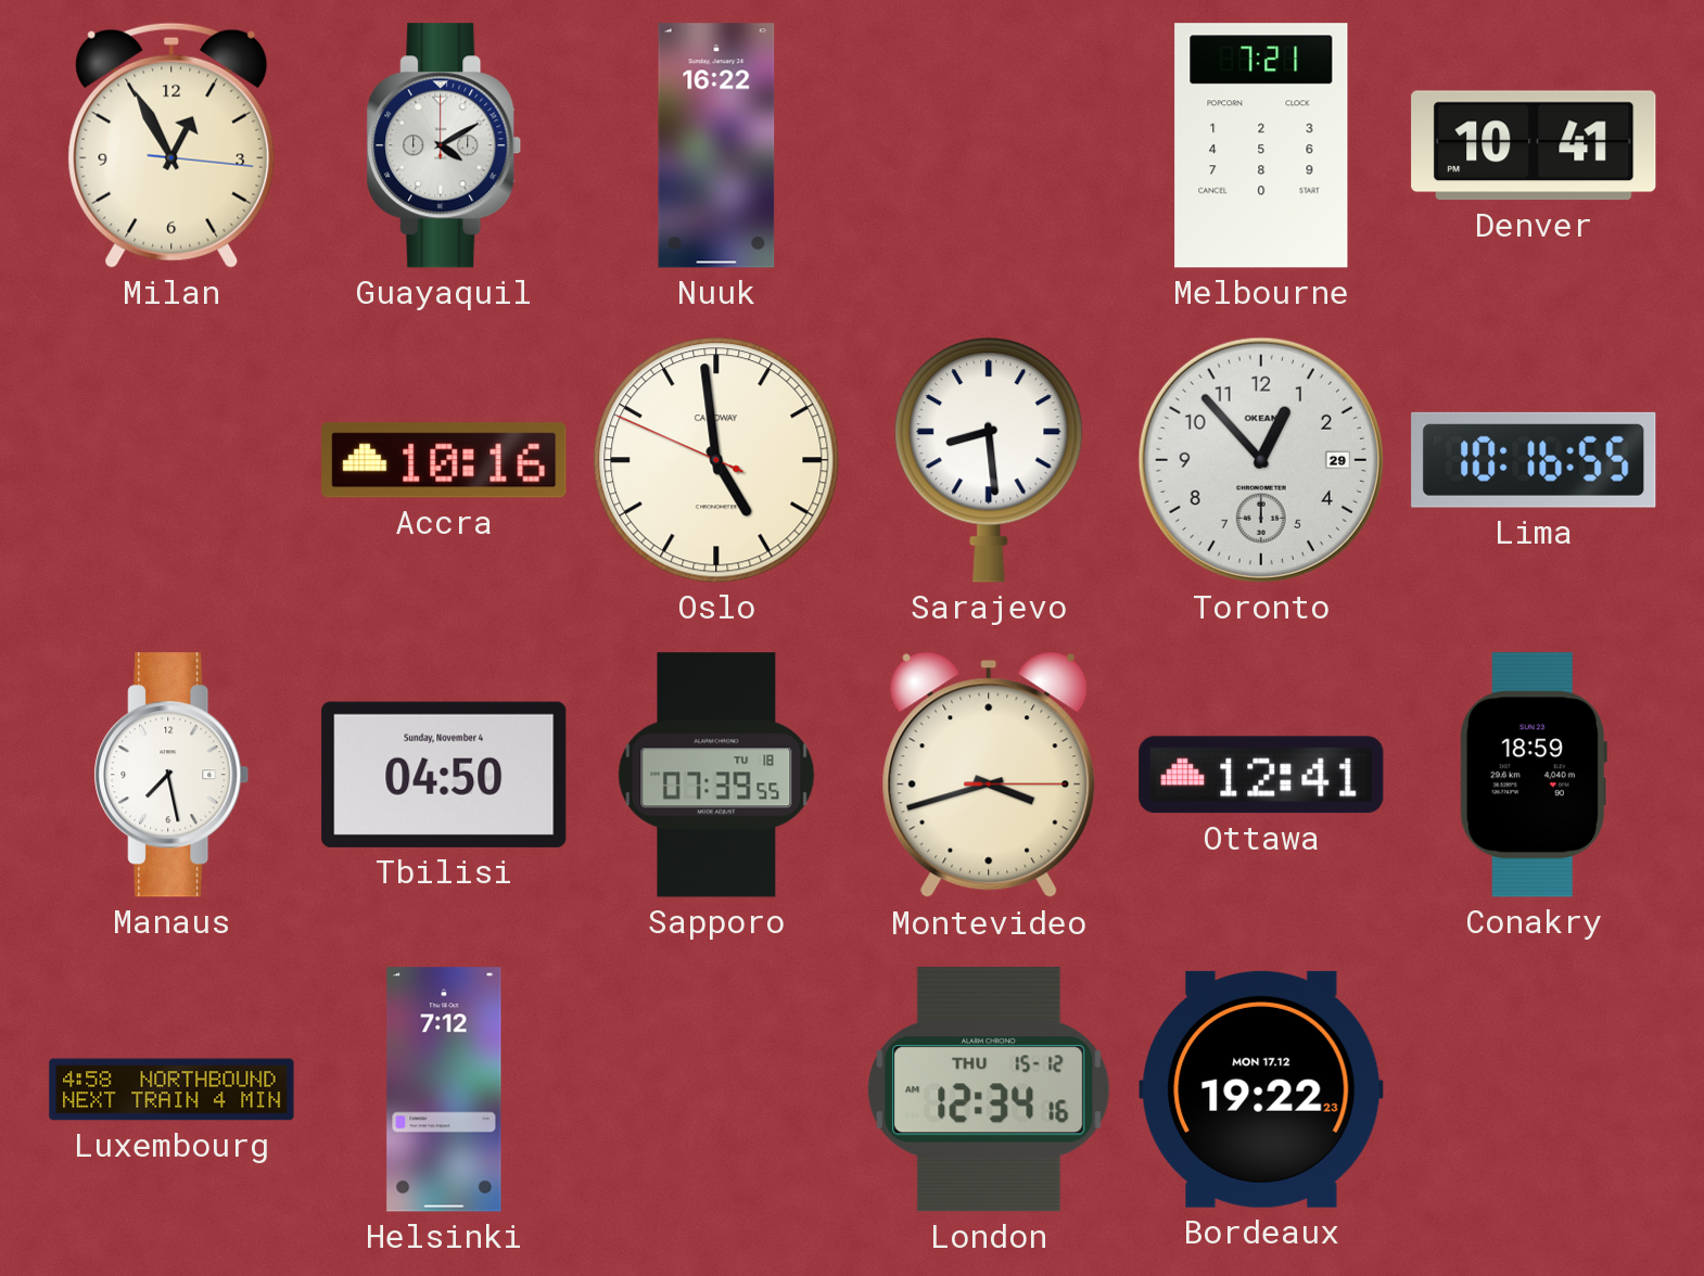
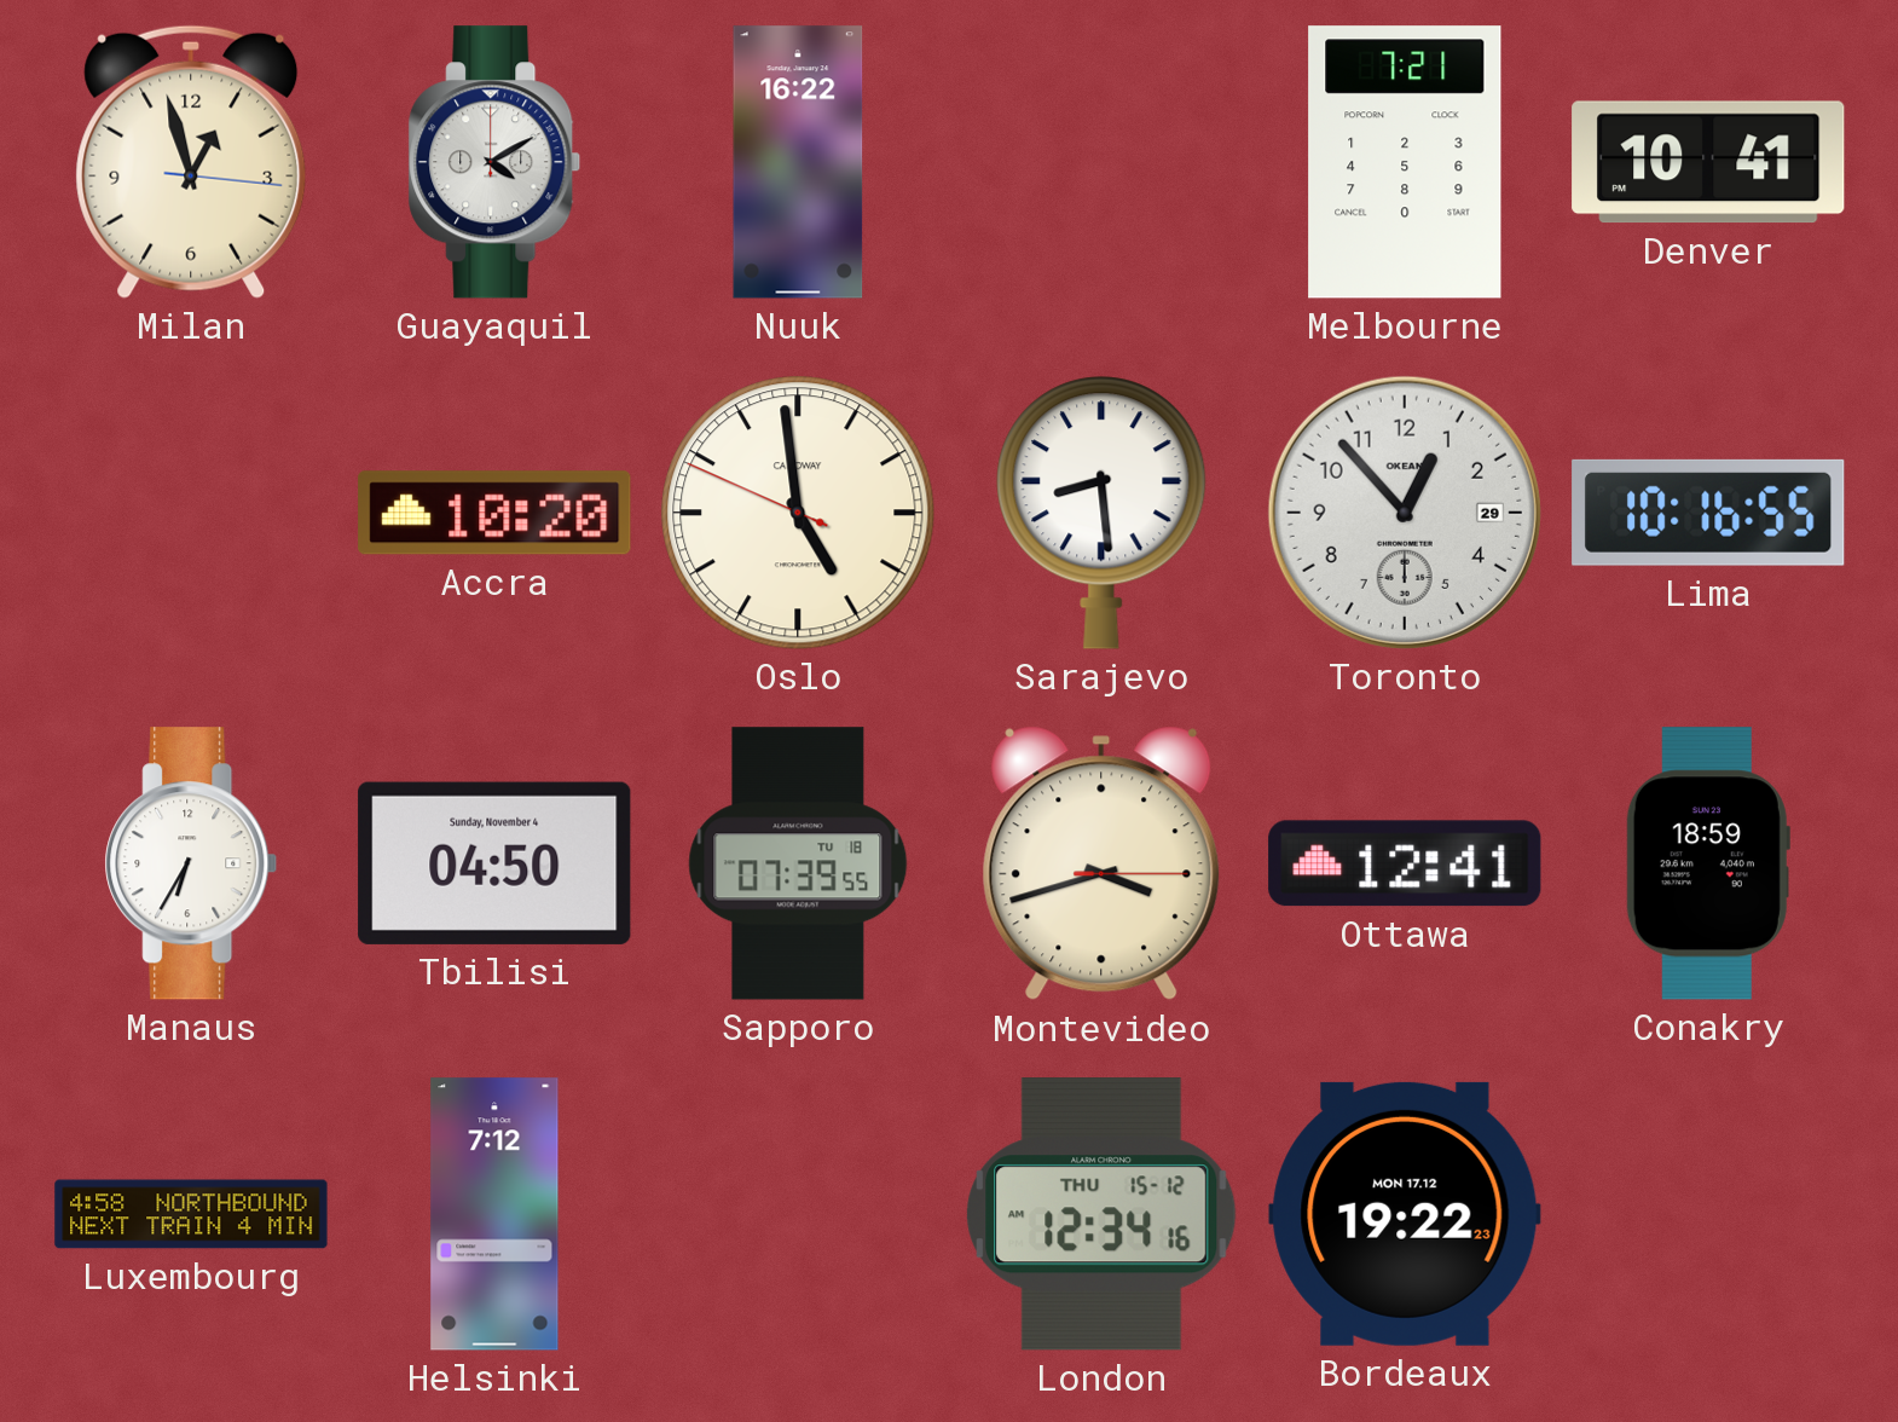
Milan: 12:55 -> 12:57 (191, 162)
Accra: 10:16 -> 10:20 (494, 513)
Manaus: 7:28 -> 6:35 (191, 863)
